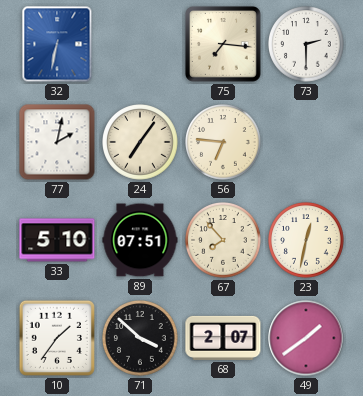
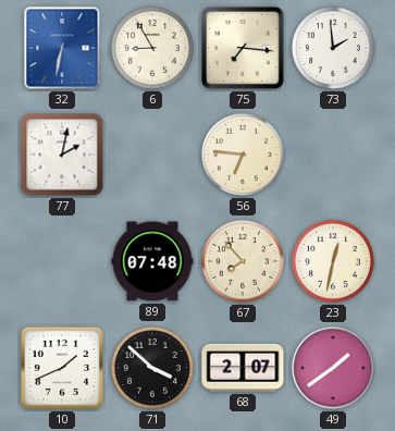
6: none -> 8:55 (152, 48)
73: 2:30 -> 1:59 (333, 48)
24: 7:06 -> none (140, 142)
33: 5:10 -> none (57, 240)
89: 07:51 -> 07:48 (152, 261)
10: 1:36 -> 1:41 (62, 368)
